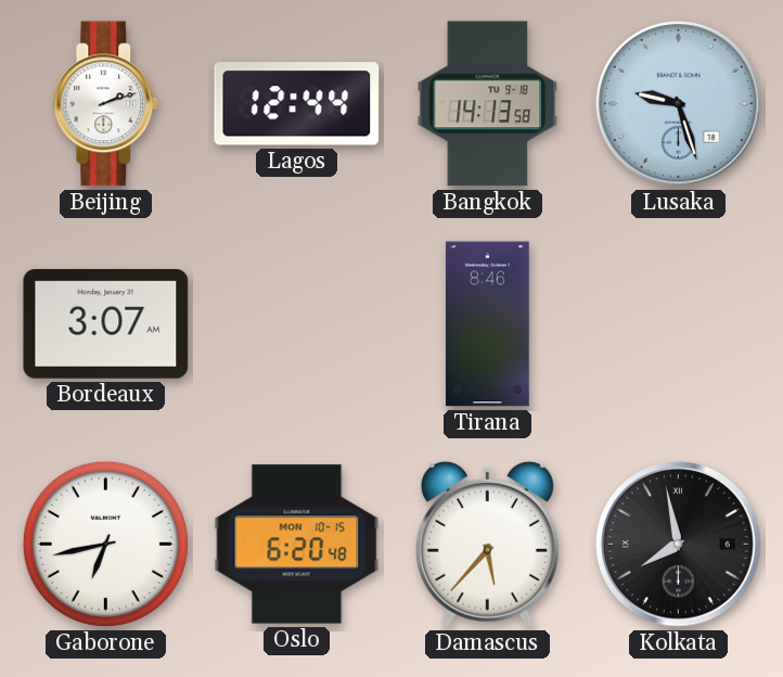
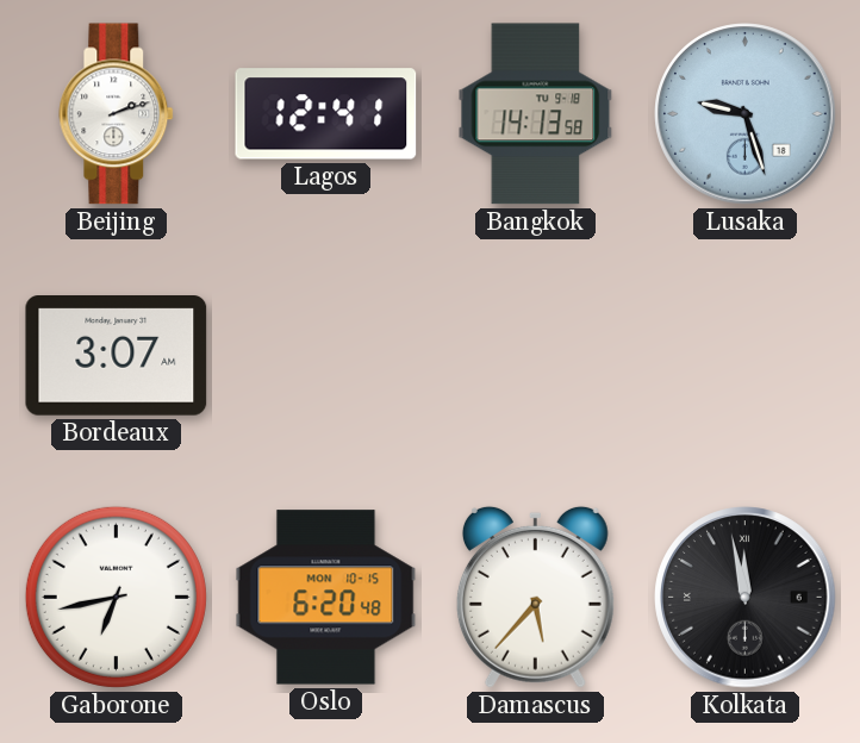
Lagos: 12:44 -> 12:41 (326, 114)
Tirana: 8:46 -> none (488, 324)
Kolkata: 7:58 -> 11:58 (746, 598)
